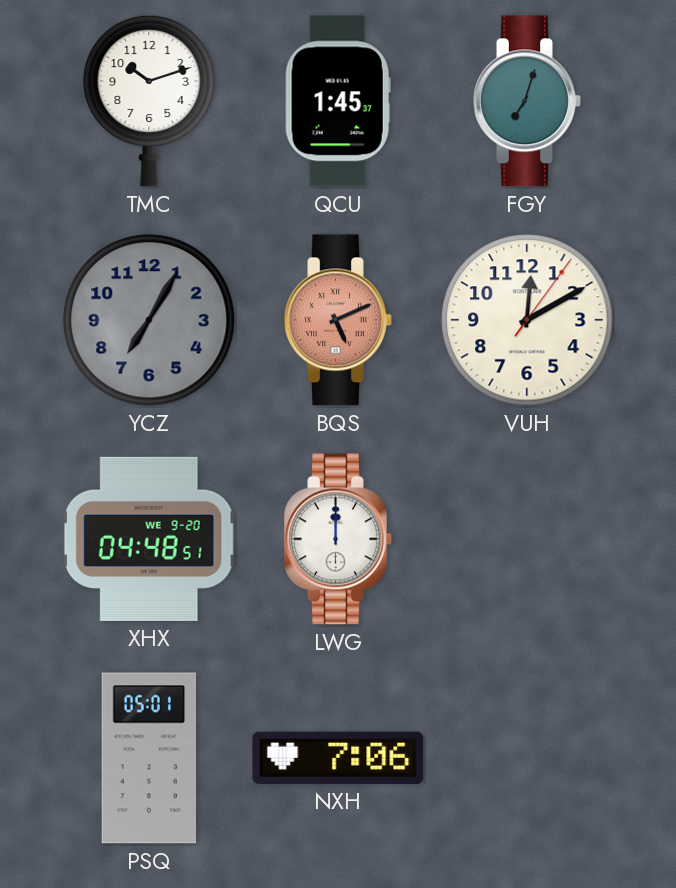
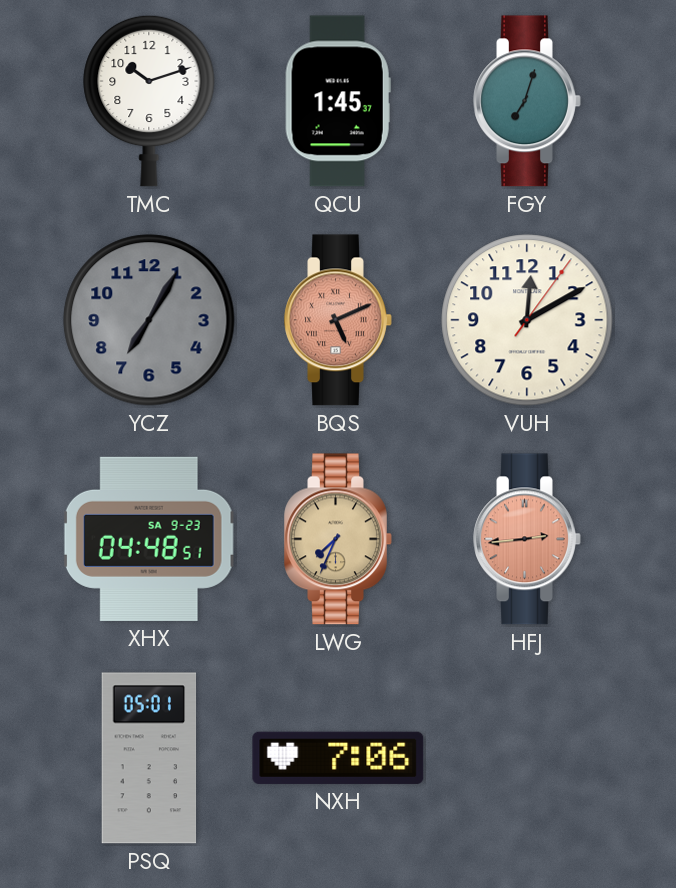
XHX date: WE 9-20 -> SA 9-23 (149, 539)
LWG: 12:00 -> 7:34 (338, 539)
LWG dial: white -> champagne (338, 539)
HFJ: none -> 2:44 (527, 539)
